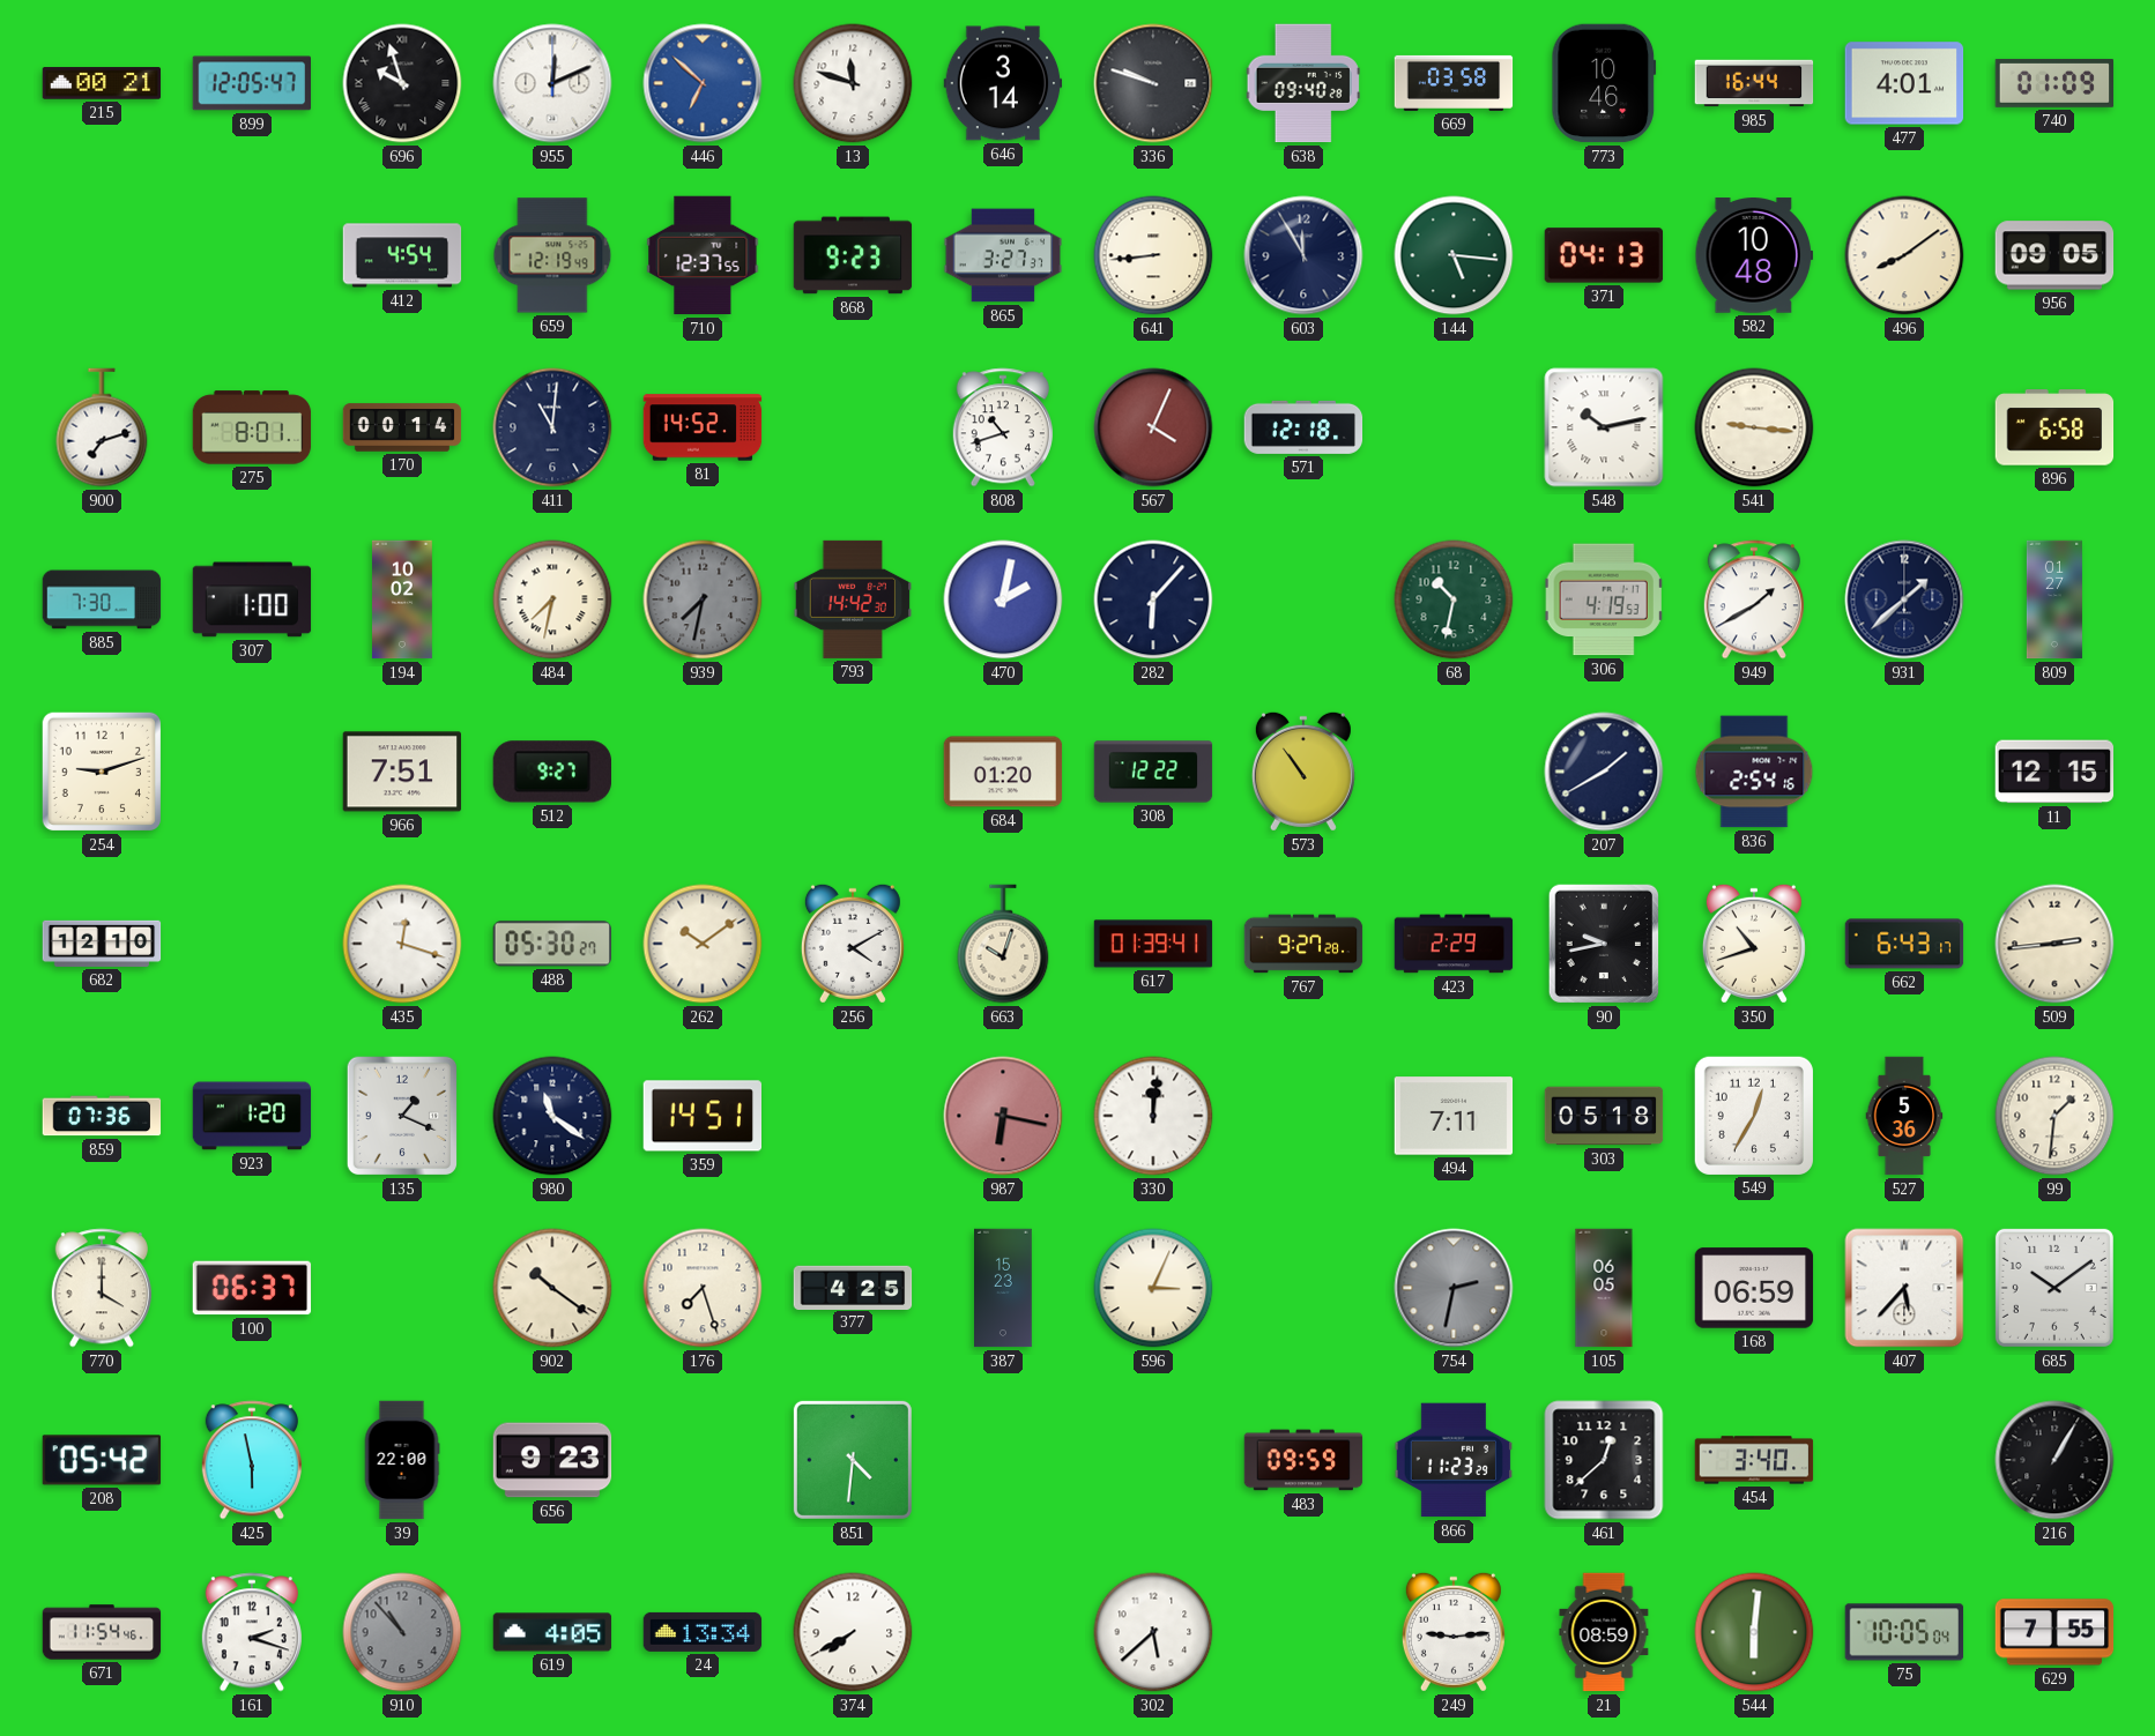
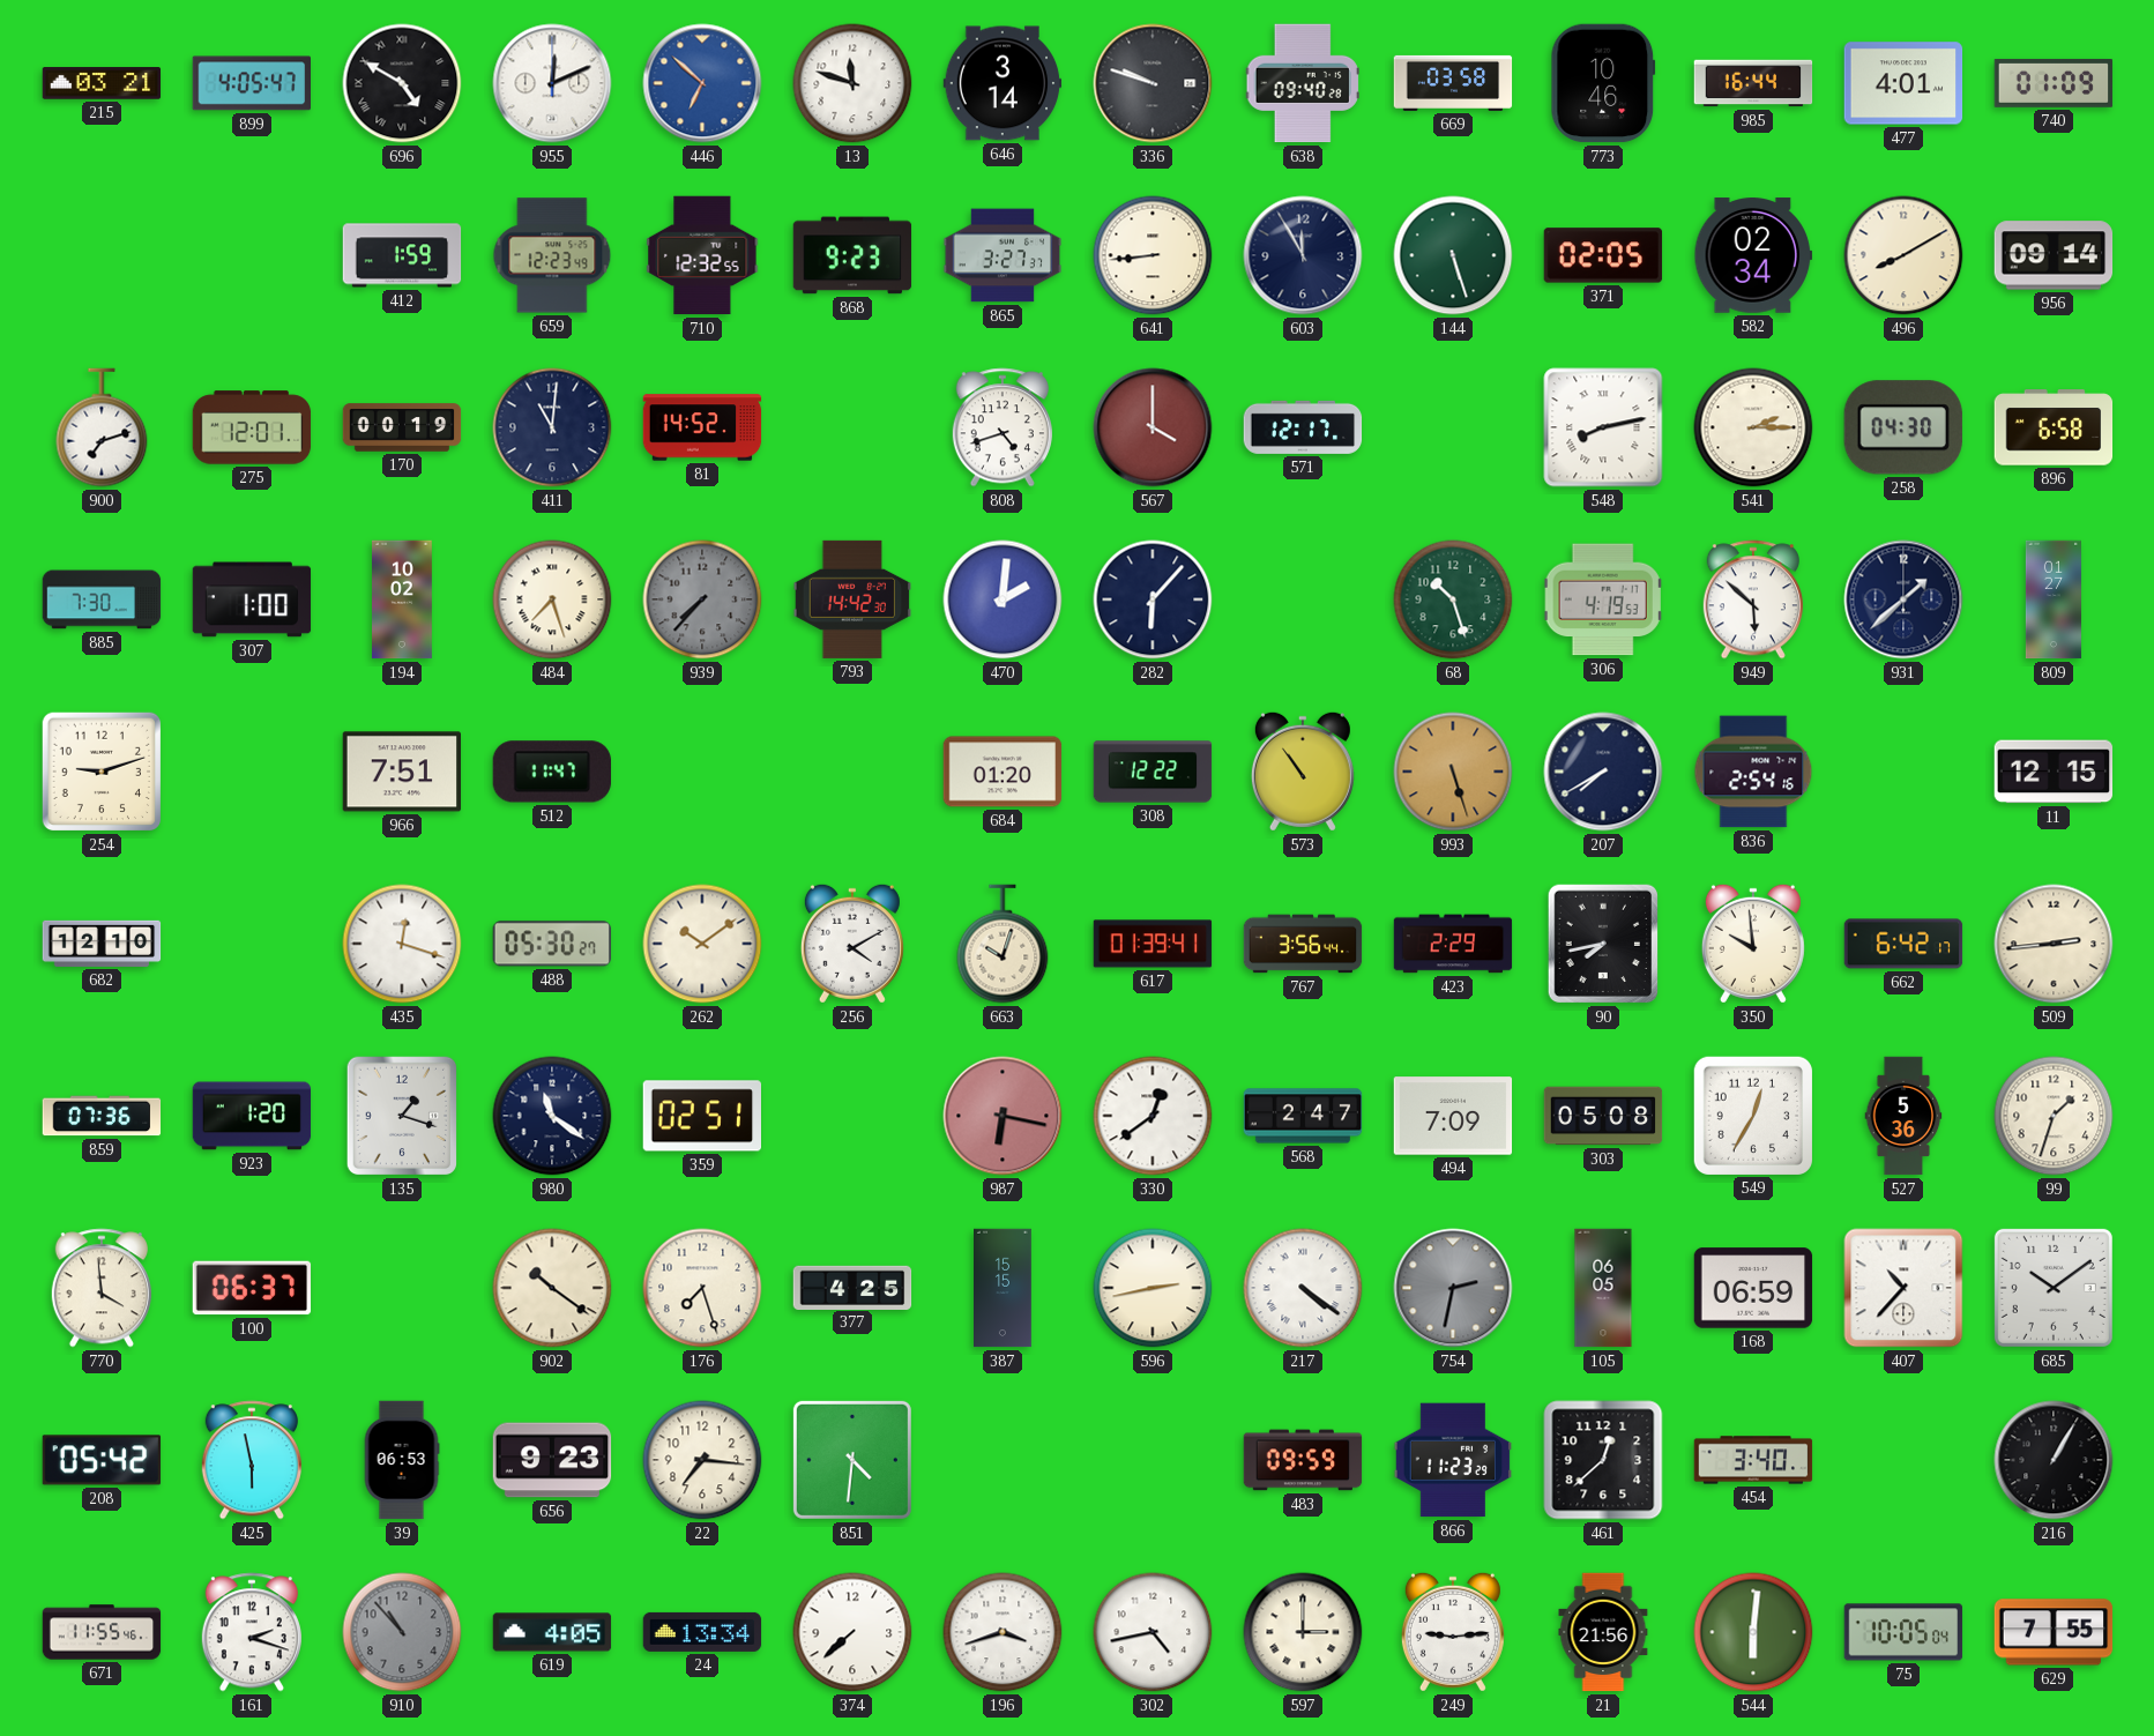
215: 00:21 -> 03:21 (102, 83)
899: 12:05 -> 4:05 (252, 83)
696: 9:57 -> 4:50 (402, 83)
412: 4:54 -> 1:59 (402, 255)
659: 12:19 -> 12:23 (552, 255)
710: 12:37 -> 12:32 (702, 255)
144: 5:16 -> 5:27 (1453, 255)
371: 04:13 -> 02:05 (1603, 255)
582: 10:48 -> 02:34 (1753, 255)
496: 8:09 -> 8:10 (1903, 255)
956: 09:05 -> 09:14 (2054, 255)
275: 8:01 -> 12:01 (252, 427)
170: 00:14 -> 00:19 (402, 427)
808: 10:42 -> 4:42 (1003, 427)
567: 4:04 -> 4:00 (1153, 427)
571: 12:18 -> 12:17 (1303, 427)
548: 10:13 -> 8:13 (1603, 427)
541: 9:16 -> 2:15 (1753, 427)
258: none -> 04:30 (1903, 427)
484: 7:32 -> 7:27 (552, 599)
939: 7:32 -> 7:37 (702, 599)
470: 2:02 -> 2:01 (1003, 599)
68: 10:32 -> 10:27 (1453, 599)
949: 1:40 -> 5:52 (1753, 599)
512: 9:27 -> 11:47 (551, 772)
993: none -> 5:27 (1453, 772)
207: 1:40 -> 7:40 (1603, 772)
767: 9:27 -> 3:56 (1303, 944)
90: 9:43 -> 7:43 (1603, 944)
350: 10:42 -> 9:59 (1753, 944)
662: 6:43 -> 6:42 (1903, 944)
135: 1:19 -> 1:18 (402, 1116)
359: 14:51 -> 02:51 (701, 1116)
330: 12:01 -> 12:39 (1153, 1116)
568: none -> 2:47 (1303, 1116)
494: 7:11 -> 7:09 (1453, 1116)
303: 05:18 -> 05:08 (1603, 1116)
99: 1:31 -> 1:33 (2054, 1116)
770: 4:00 -> 3:59 (102, 1288)
387: 15:23 -> 15:15 (1004, 1288)
596: 3:04 -> 2:43 (1153, 1288)
217: none -> 4:21 (1303, 1288)
407: 5:37 -> 10:37 (1903, 1288)
39: 22:00 -> 06:53 (402, 1460)
22: none -> 7:16 (702, 1460)
671: 11:54 -> 11:55 (102, 1632)
374: 7:40 -> 7:38 (852, 1632)
196: none -> 3:42 (1003, 1632)
302: 5:38 -> 4:43 (1153, 1632)
597: none -> 3:00 (1303, 1632)
21: 08:59 -> 21:56 (1603, 1632)
